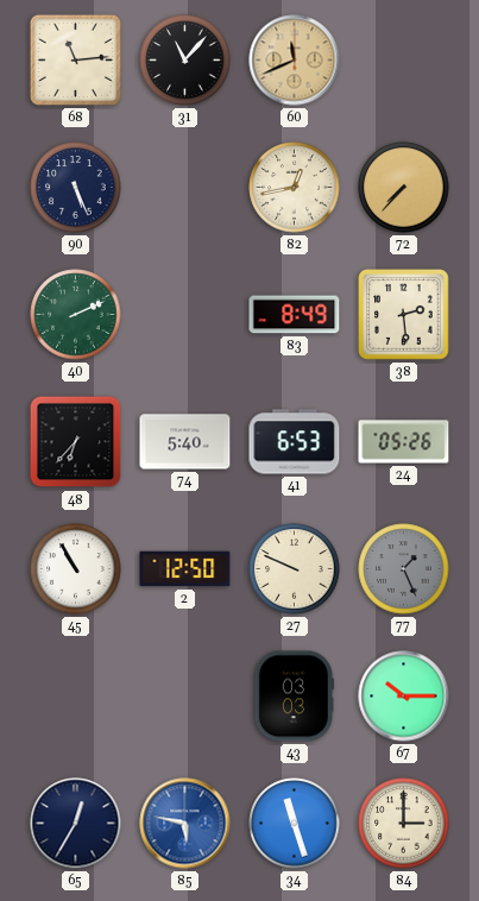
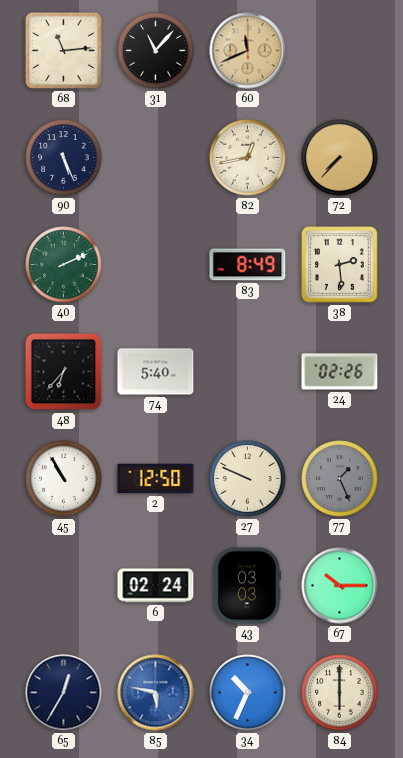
41: 6:53 -> none (295, 442)
24: 05:26 -> 02:26 (340, 372)
6: none -> 02:24 (156, 586)
34: 11:27 -> 10:34 (248, 693)
84: 3:00 -> 6:00 (340, 693)
